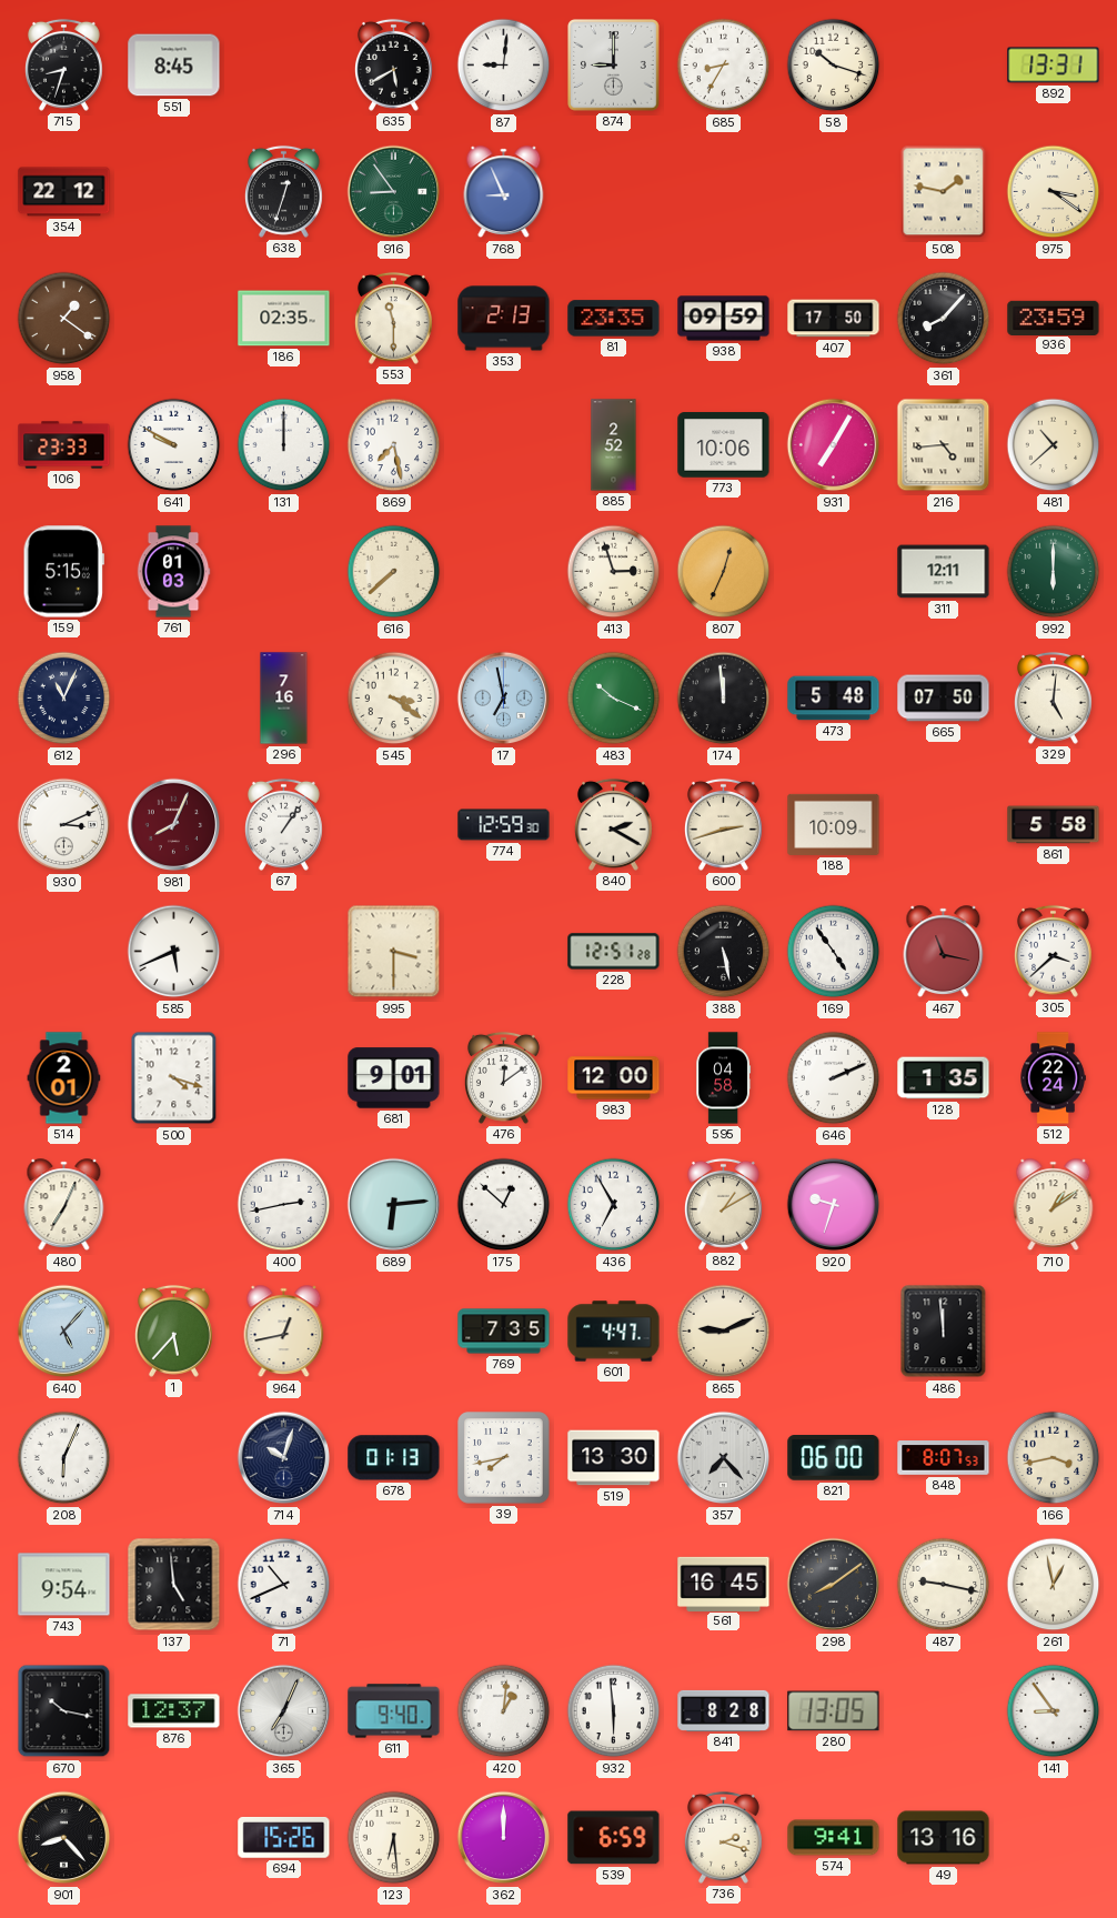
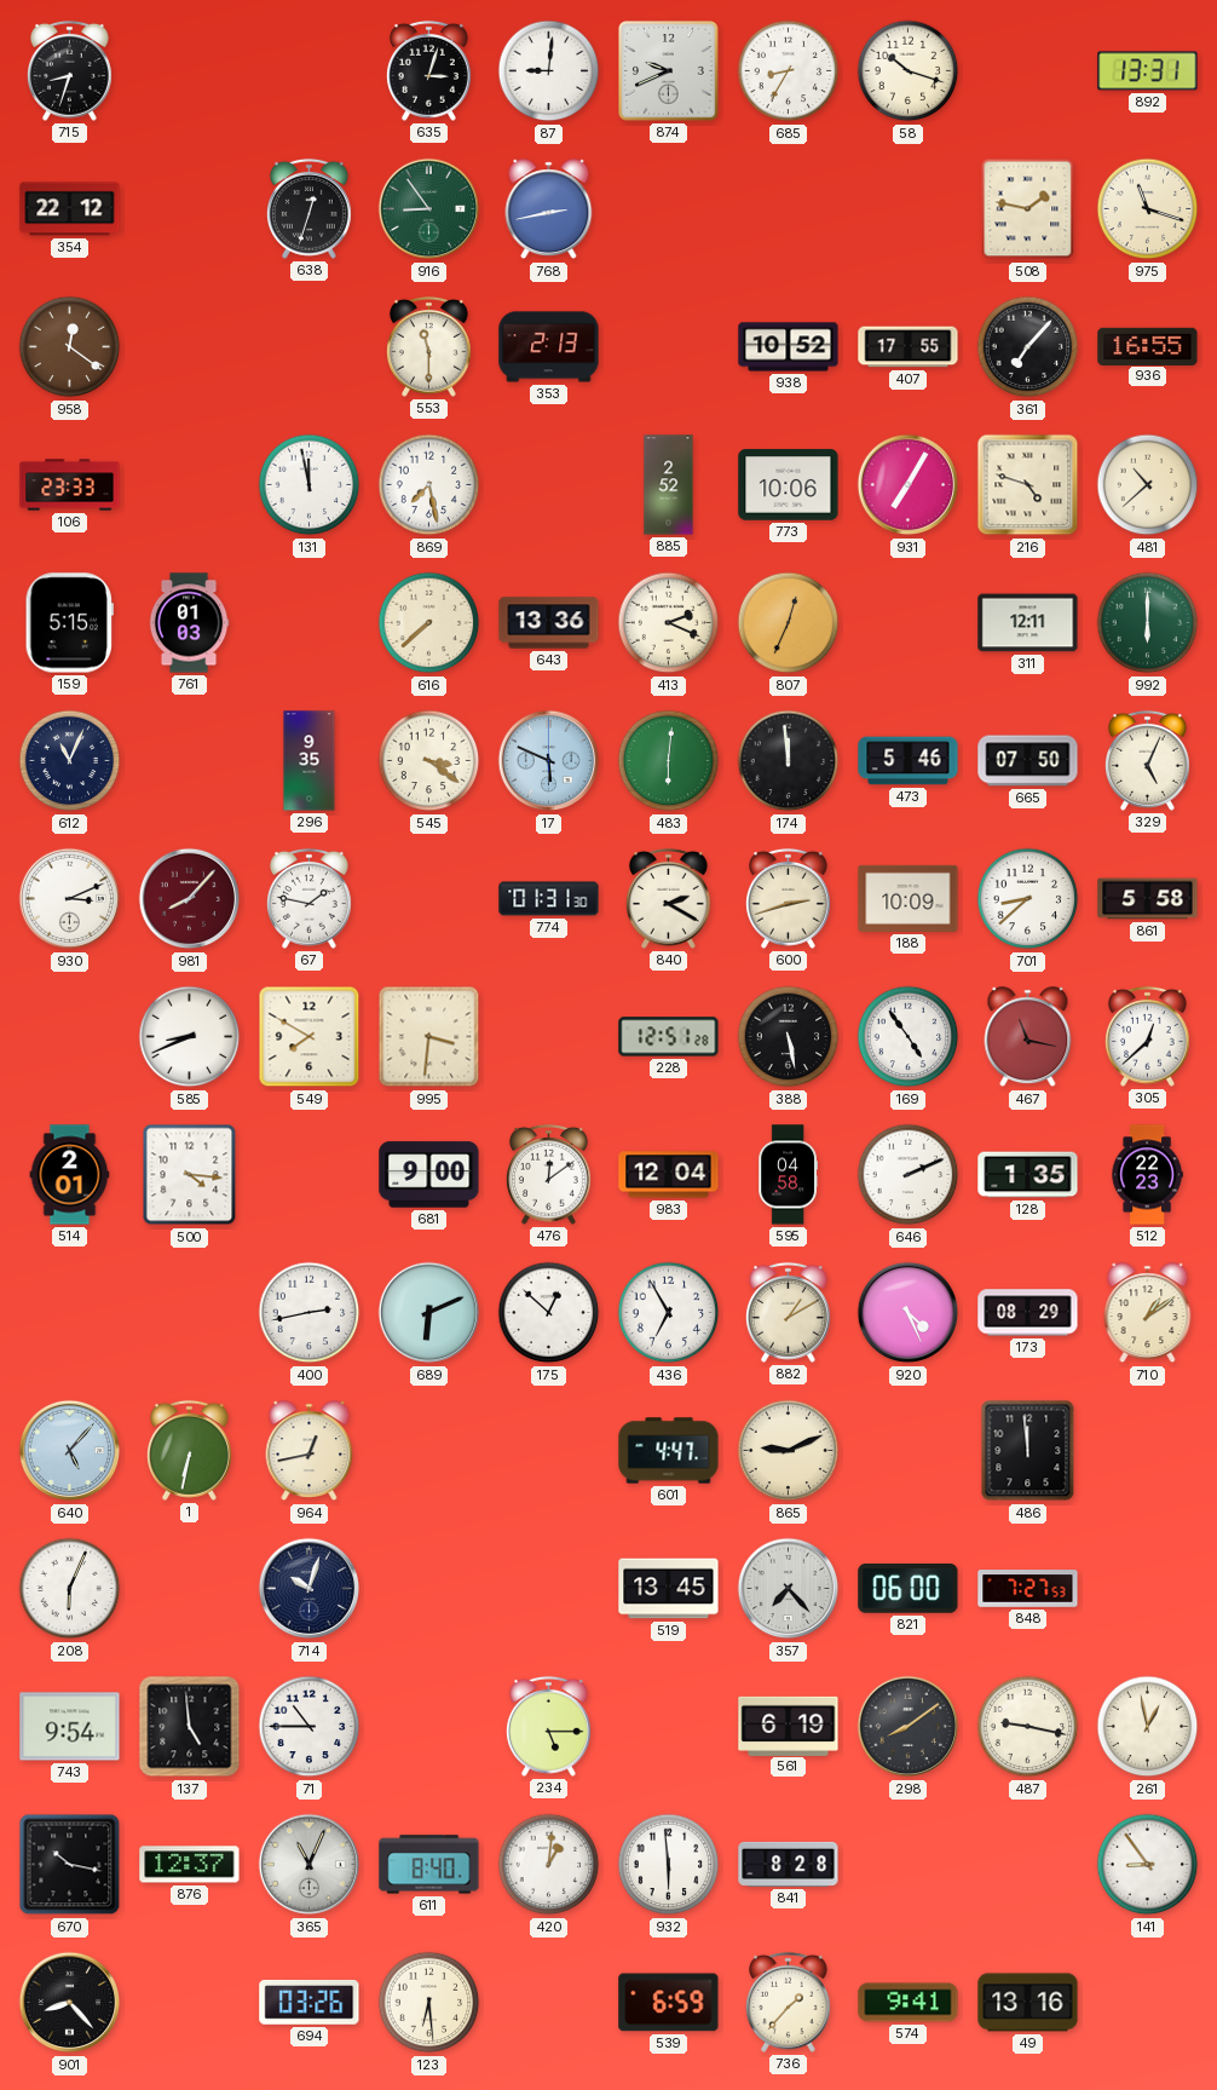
551: 8:45 -> none (174, 66)
635: 5:40 -> 3:03 (428, 70)
874: 9:00 -> 9:41 (669, 71)
768: 8:56 -> 2:43 (549, 209)
975: 3:21 -> 11:18 (1148, 209)
958: 1:21 -> 12:21 (70, 347)
186: 02:35 -> none (284, 319)
81: 23:35 -> none (614, 319)
938: 09:59 -> 10:52 (789, 347)
407: 17:50 -> 17:55 (909, 347)
361: 8:07 -> 7:07 (1028, 347)
936: 23:59 -> 16:55 (1148, 346)
641: 9:50 -> none (174, 445)
131: 12:00 -> 11:58 (310, 485)
216: 4:44 -> 4:48 (1028, 485)
643: none -> 13:36 (549, 623)
413: 2:57 -> 2:19 (669, 623)
296: 7:16 -> 9:35 (310, 761)
17: 6:58 -> 5:49 (549, 761)
483: 10:19 -> 6:01 (669, 761)
473: 5:48 -> 5:46 (909, 761)
329: 5:01 -> 5:04 (1147, 760)
981: 8:04 -> 8:07 (190, 899)
67: 1:06 -> 1:47 (308, 898)
774: 12:59 -> 01:31 (549, 899)
701: none -> 8:38 (1028, 899)
585: 5:41 -> 8:41 (190, 1037)
549: none -> 7:50 (310, 1037)
995: 3:30 -> 3:31 (429, 1037)
305: 3:38 -> 12:38 (1147, 1036)
500: 4:18 -> 4:16 (190, 1175)
681: 9:01 -> 9:00 (429, 1175)
983: 12:00 -> 12:04 (669, 1175)
512: 22:24 -> 22:23 (1147, 1175)
480: 7:04 -> none (64, 1205)
689: 6:14 -> 6:11 (429, 1313)
920: 9:33 -> 4:26 (909, 1313)
173: none -> 08:29 (1028, 1313)
1: 5:37 -> 6:32 (189, 1450)
769: 7:35 -> none (504, 1332)
678: 01:13 -> none (394, 1458)
39: 7:43 -> none (504, 1458)
519: 13:30 -> 13:45 (669, 1589)
848: 8:07 -> 7:27 (1028, 1589)
166: 3:43 -> none (1054, 1458)
71: 10:41 -> 10:45 (310, 1727)
234: none -> 5:15 (548, 1726)
561: 16:45 -> 6:19 (789, 1726)
365: 7:04 -> 11:04 (310, 1865)
611: 9:40 -> 8:40 (429, 1865)
280: 13:05 -> none (834, 1711)
694: 15:26 -> 03:26 (310, 2002)
362: 12:00 -> none (504, 1838)
736: 2:18 -> 1:37 (788, 2002)
